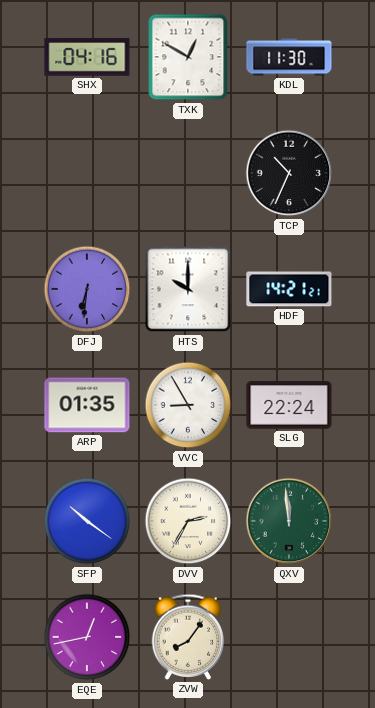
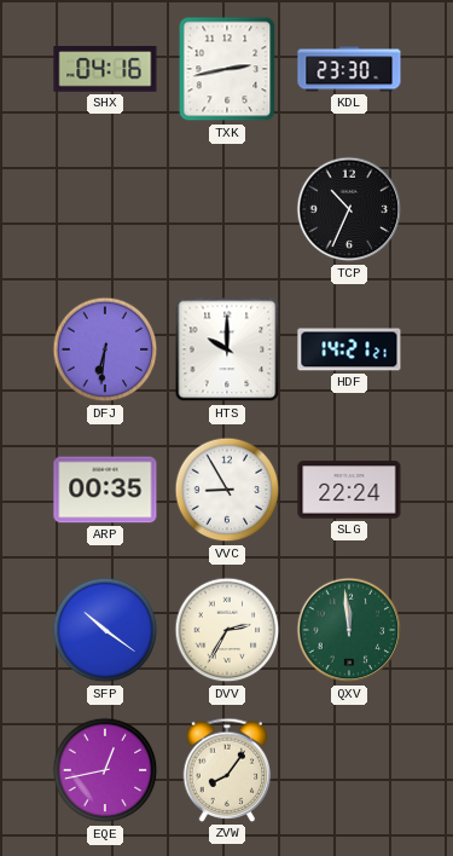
TXK: 12:50 -> 2:43 (227, 69)
KDL: 11:30 -> 23:30 (349, 69)
ARP: 01:35 -> 00:35 (105, 490)
